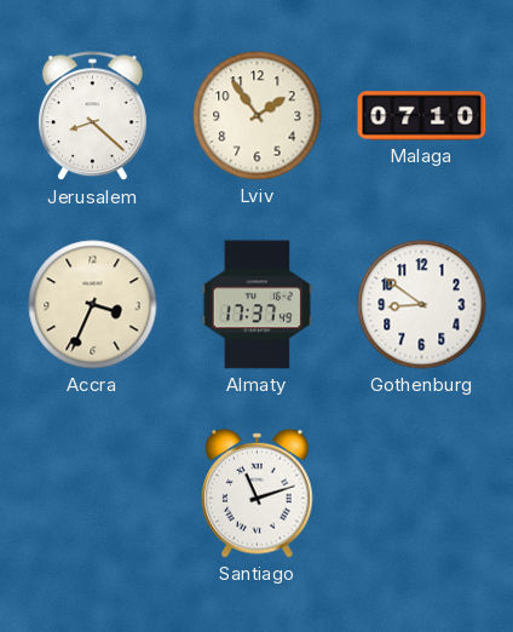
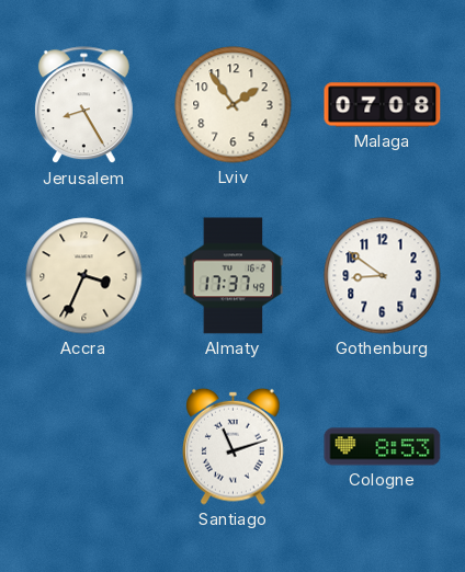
Jerusalem: 8:22 -> 8:25 (83, 105)
Malaga: 07:10 -> 07:08 (383, 105)
Cologne: none -> 8:53 (383, 447)
